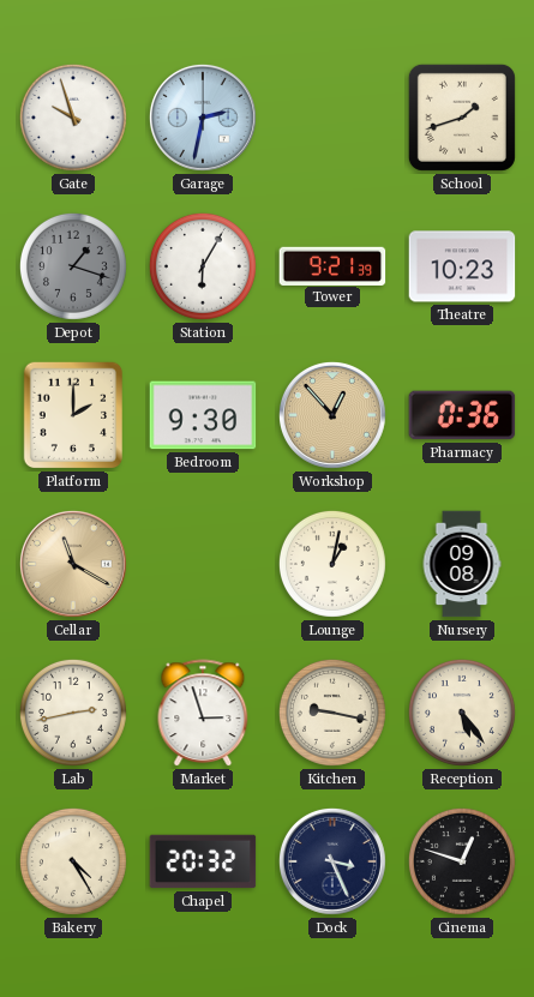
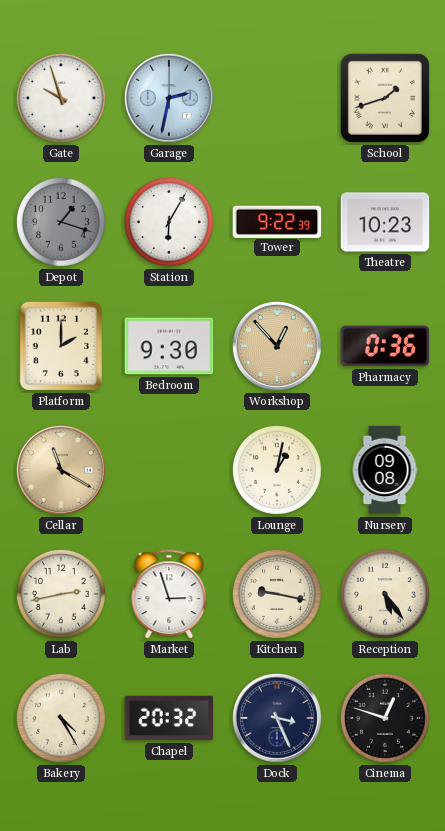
Tower: 9:21 -> 9:22 (277, 221)
